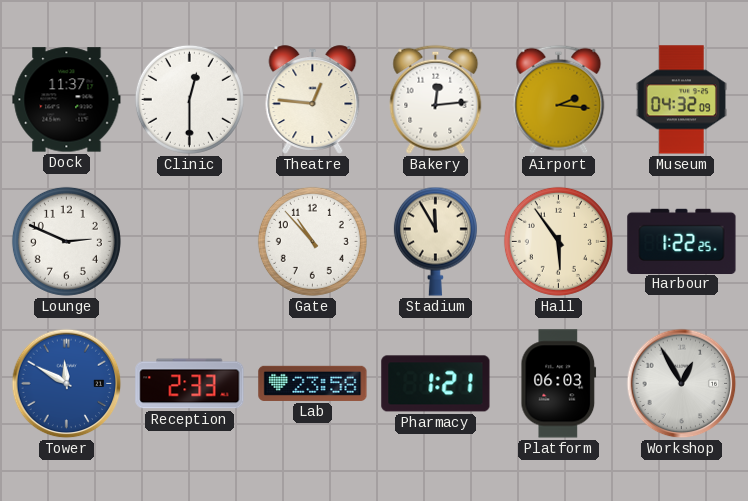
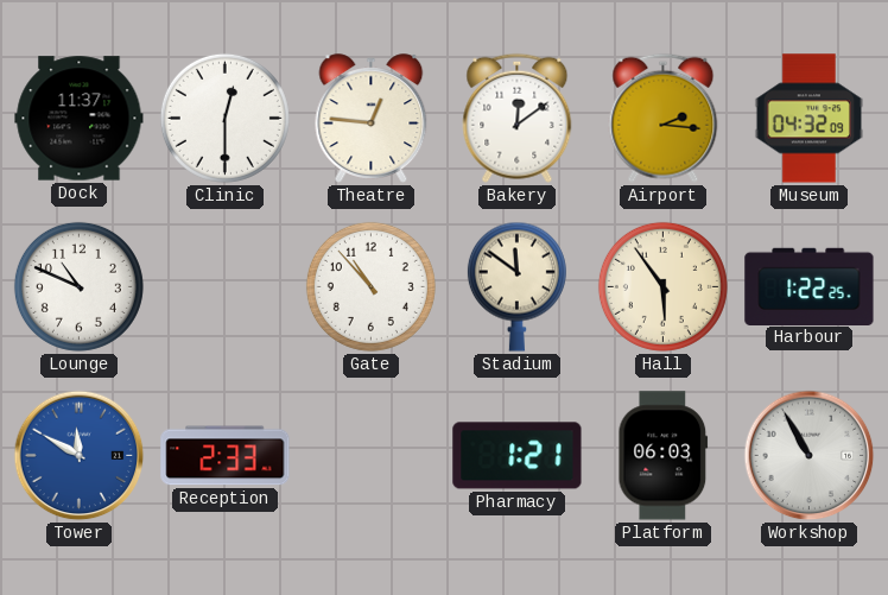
Bakery: 12:14 -> 12:09 (518, 118)
Lounge: 2:49 -> 10:49 (78, 286)
Stadium: 11:55 -> 11:51 (516, 286)
Lab: 23:58 -> none (313, 383)
Workshop: 12:55 -> 10:55 (810, 456)
